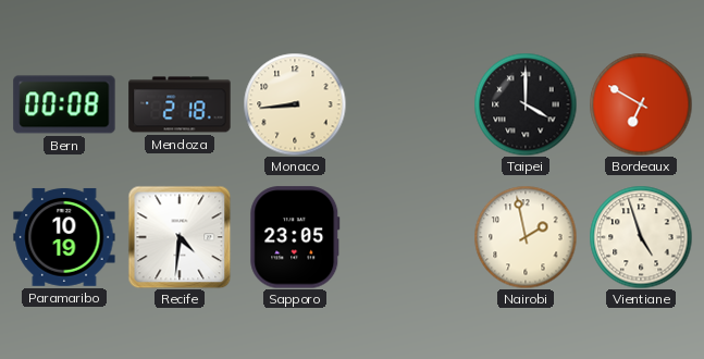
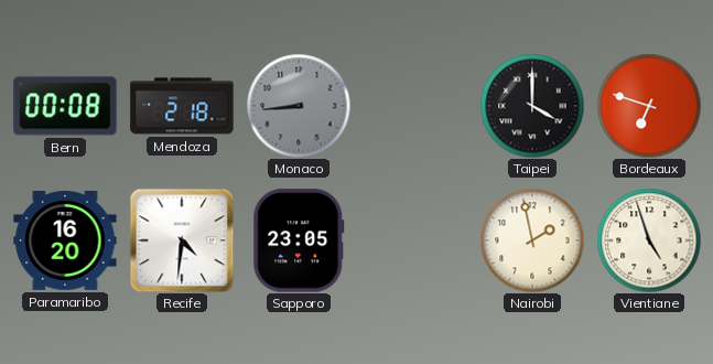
Monaco dial: cream -> grey (299, 106)
Bordeaux: 6:50 -> 6:48 (649, 106)
Paramaribo: 10:19 -> 16:20 (65, 240)
